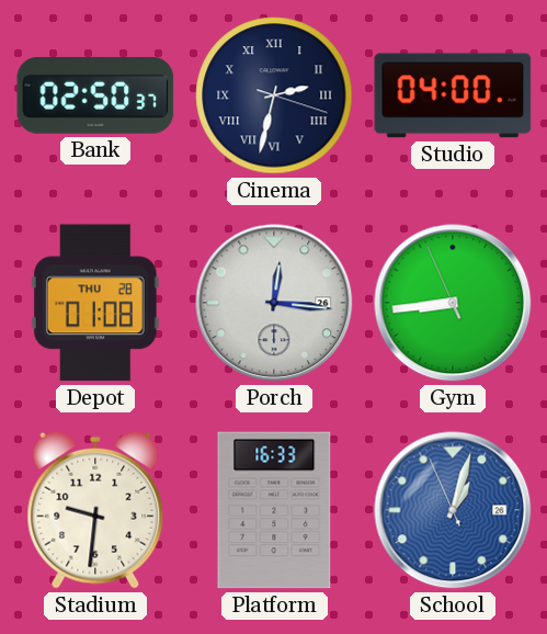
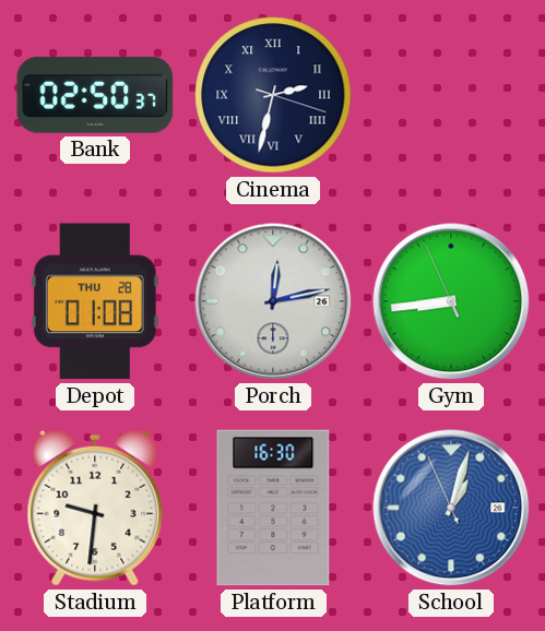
Studio: 04:00 -> none (453, 95)
Porch: 12:16 -> 12:13 (273, 301)
Platform: 16:33 -> 16:30 (273, 508)
